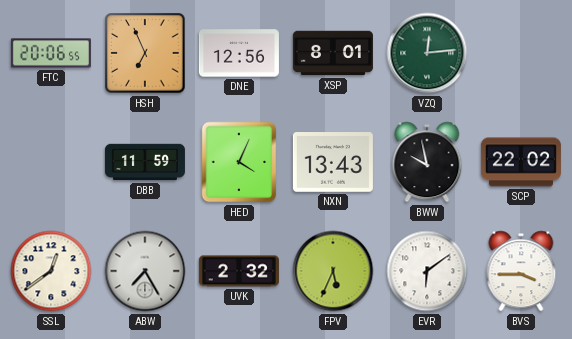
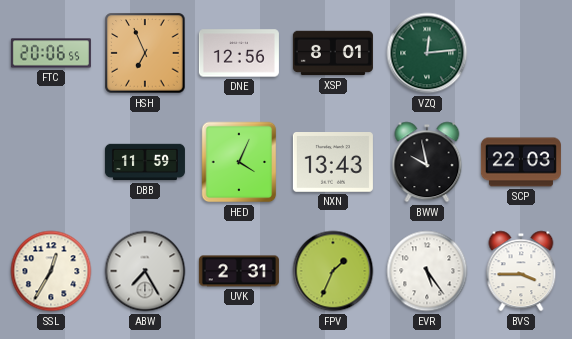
SCP: 22:02 -> 22:03 (521, 162)
SSL: 12:39 -> 12:35 (51, 271)
UVK: 2:32 -> 2:31 (239, 271)
FPV: 5:34 -> 1:34 (333, 271)
EVR: 6:09 -> 5:24 (427, 271)
